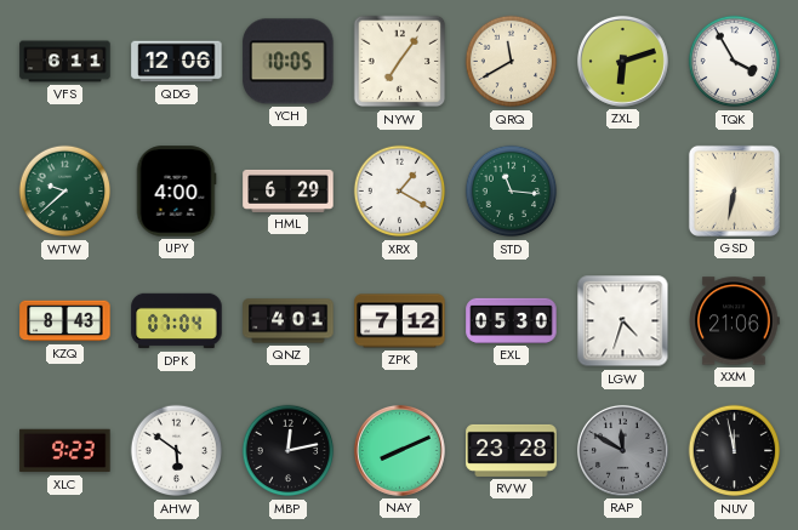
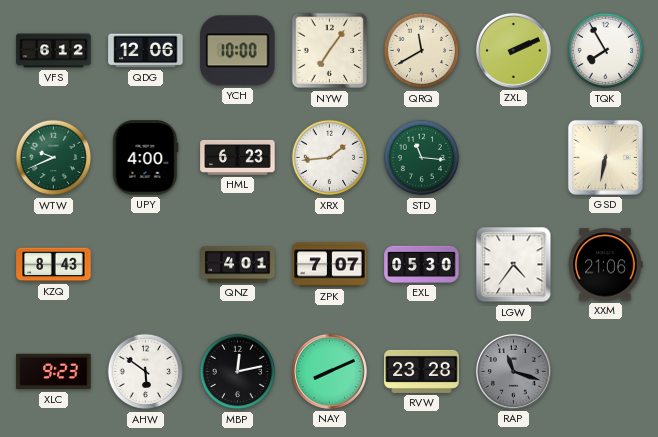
VFS: 6:11 -> 6:12 (54, 51)
YCH: 10:05 -> 10:00 (238, 51)
ZXL: 6:12 -> 2:11 (513, 50)
TQK: 3:55 -> 7:55 (606, 51)
WTW: 9:38 -> 9:41 (54, 158)
HML: 6:29 -> 6:23 (238, 157)
XRX: 1:20 -> 1:44 (330, 158)
DPK: 07:04 -> none (177, 321)
ZPK: 7:12 -> 7:07 (330, 265)
LGW: 4:33 -> 4:36 (514, 265)
RAP: 11:50 -> 11:18 (513, 371)
NUV: 11:58 -> none (735, 451)
